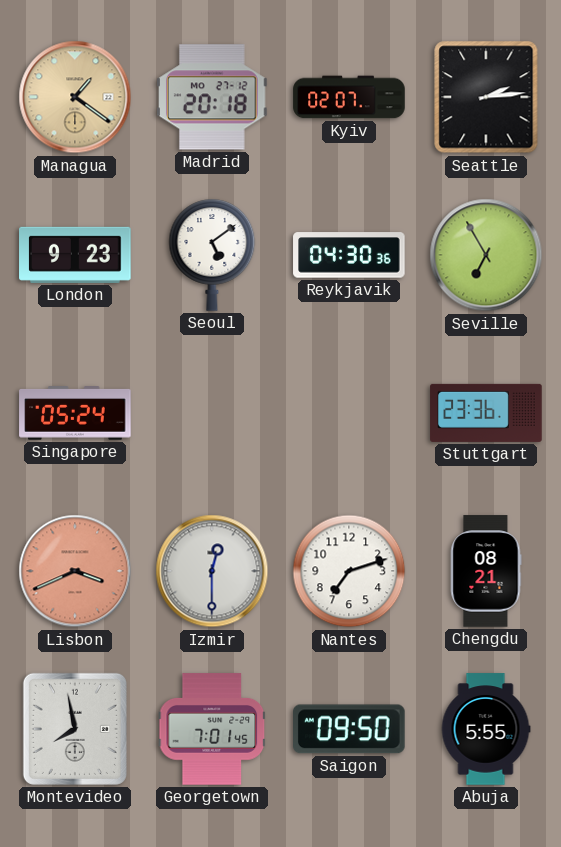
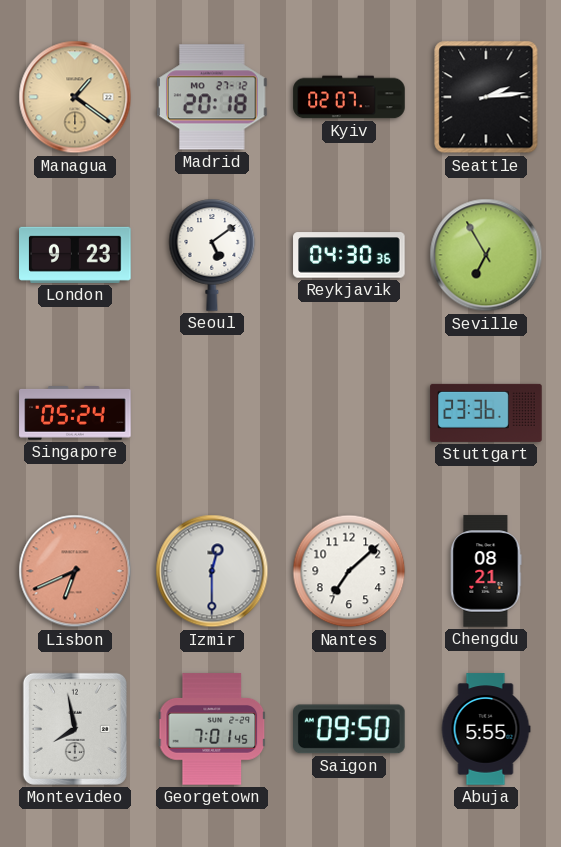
Lisbon: 3:41 -> 6:41 (75, 571)
Nantes: 7:12 -> 7:08 (349, 571)
